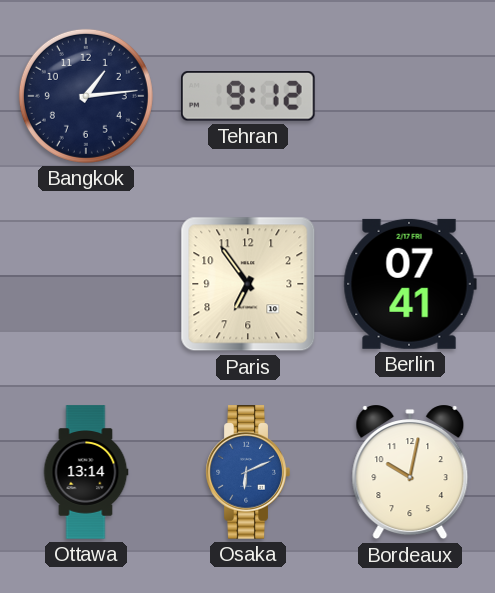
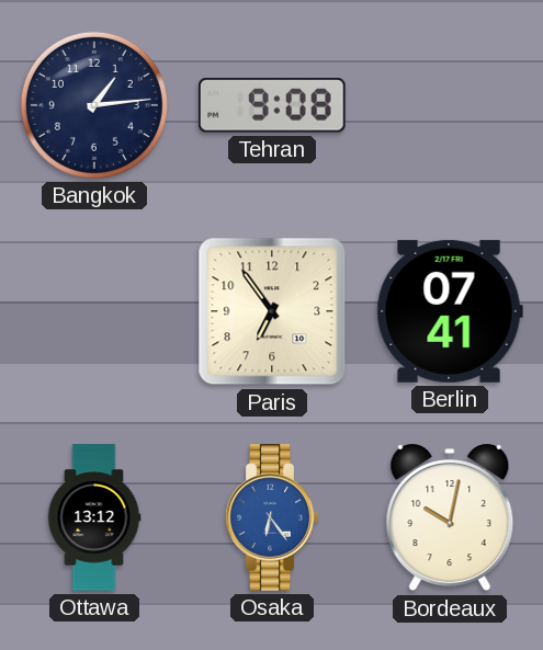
Tehran: 9:12 -> 9:08 (273, 105)
Ottawa: 13:14 -> 13:12 (94, 517)
Osaka: 6:11 -> 6:24 (272, 517)
